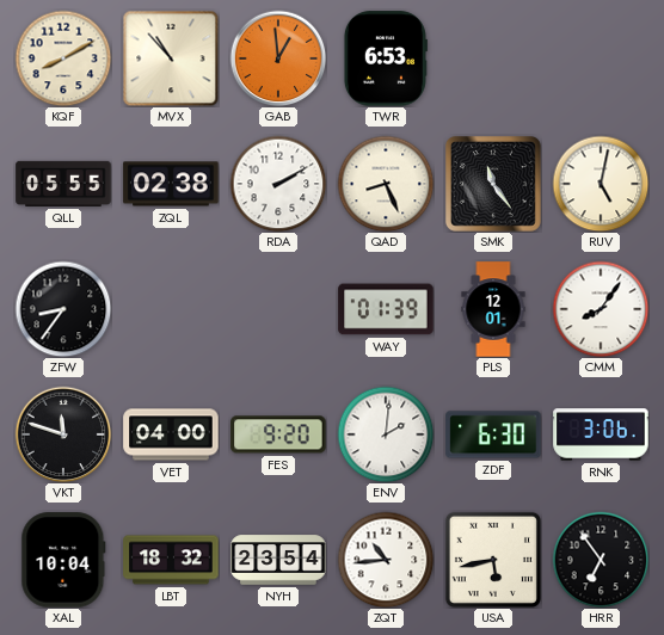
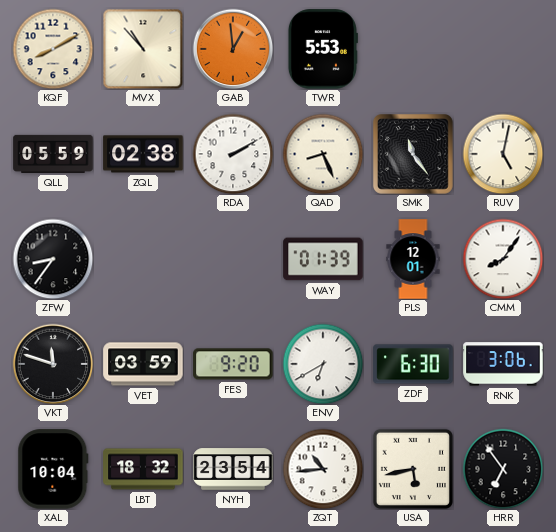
TWR: 6:53 -> 5:53 (322, 49)
QLL: 05:55 -> 05:59 (53, 154)
VET: 04:00 -> 03:59 (143, 364)
ENV: 2:01 -> 6:40 (323, 364)
